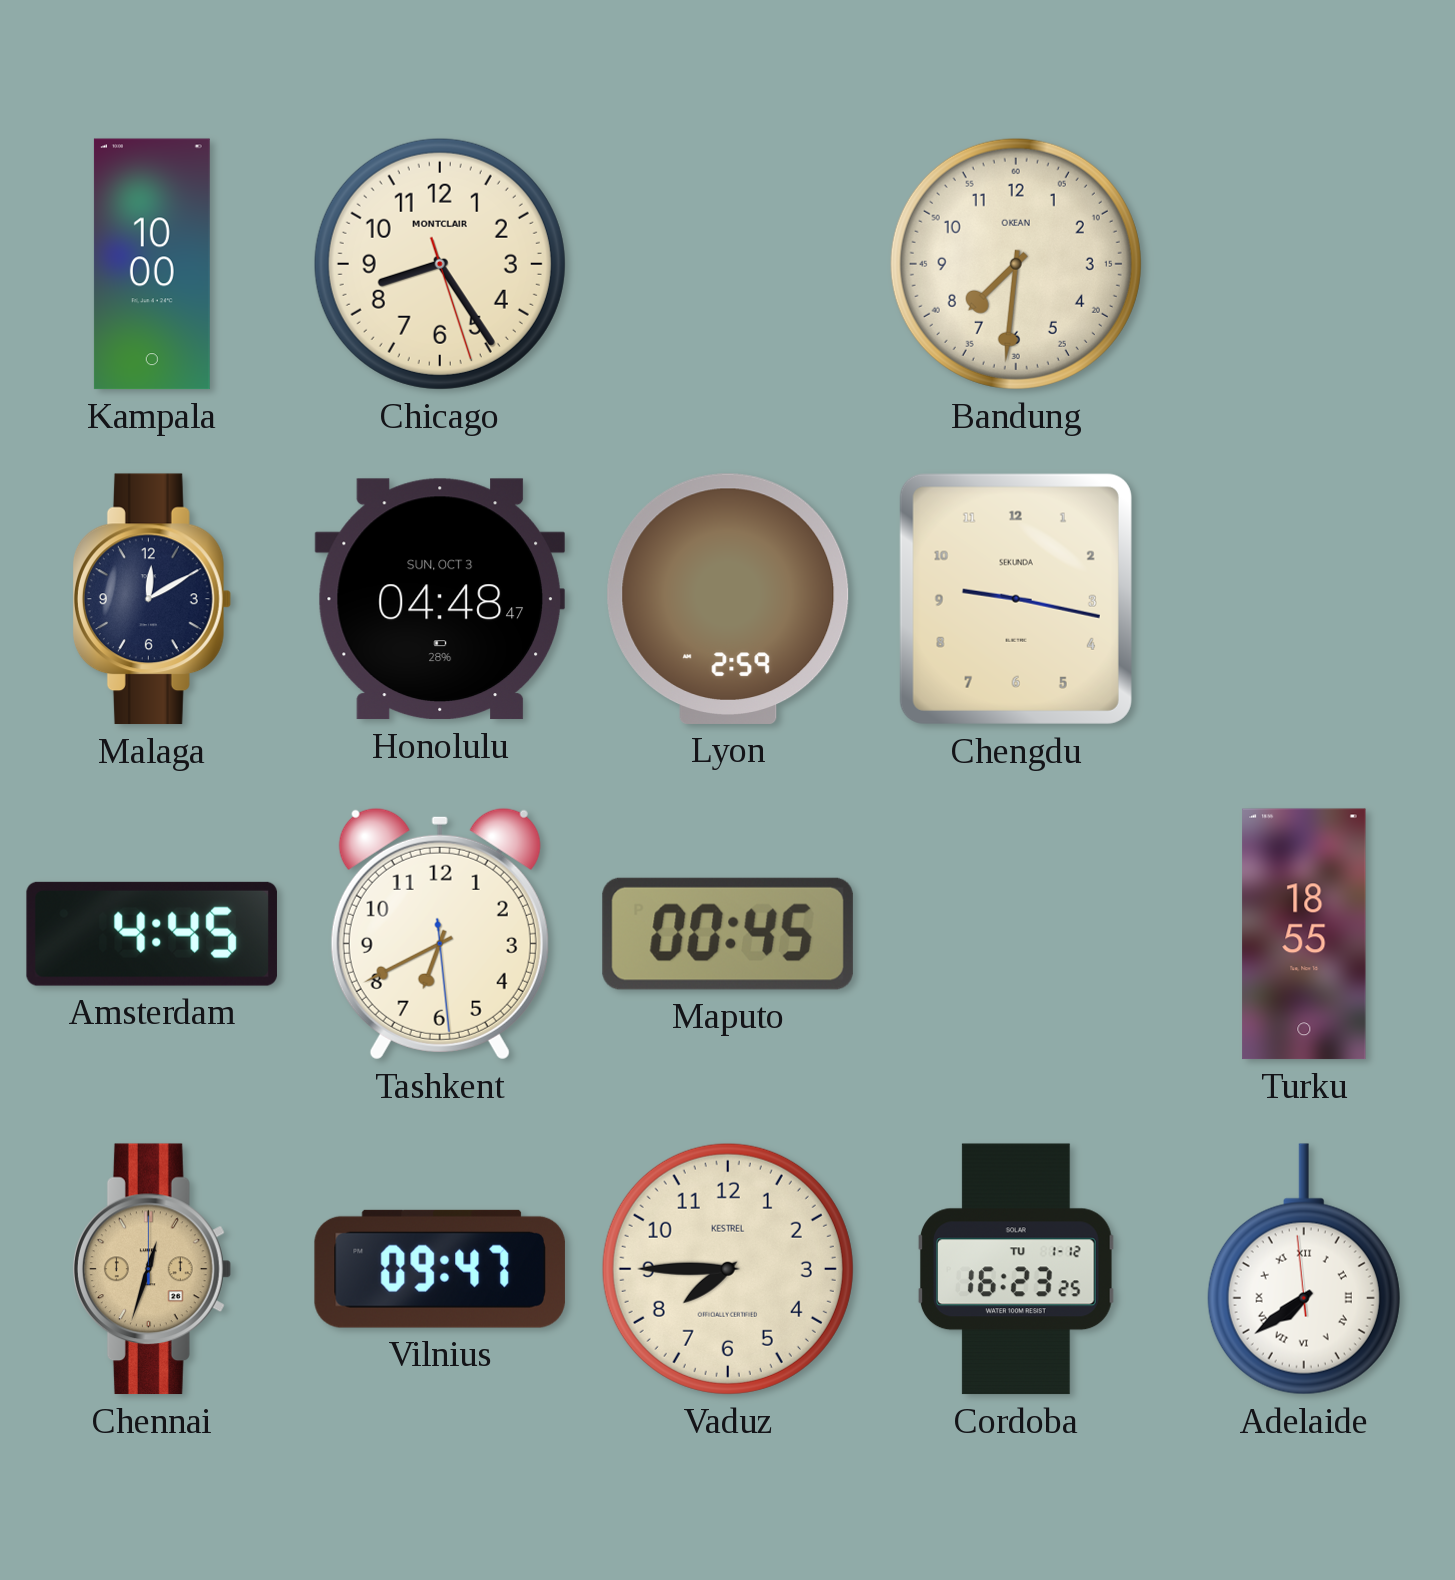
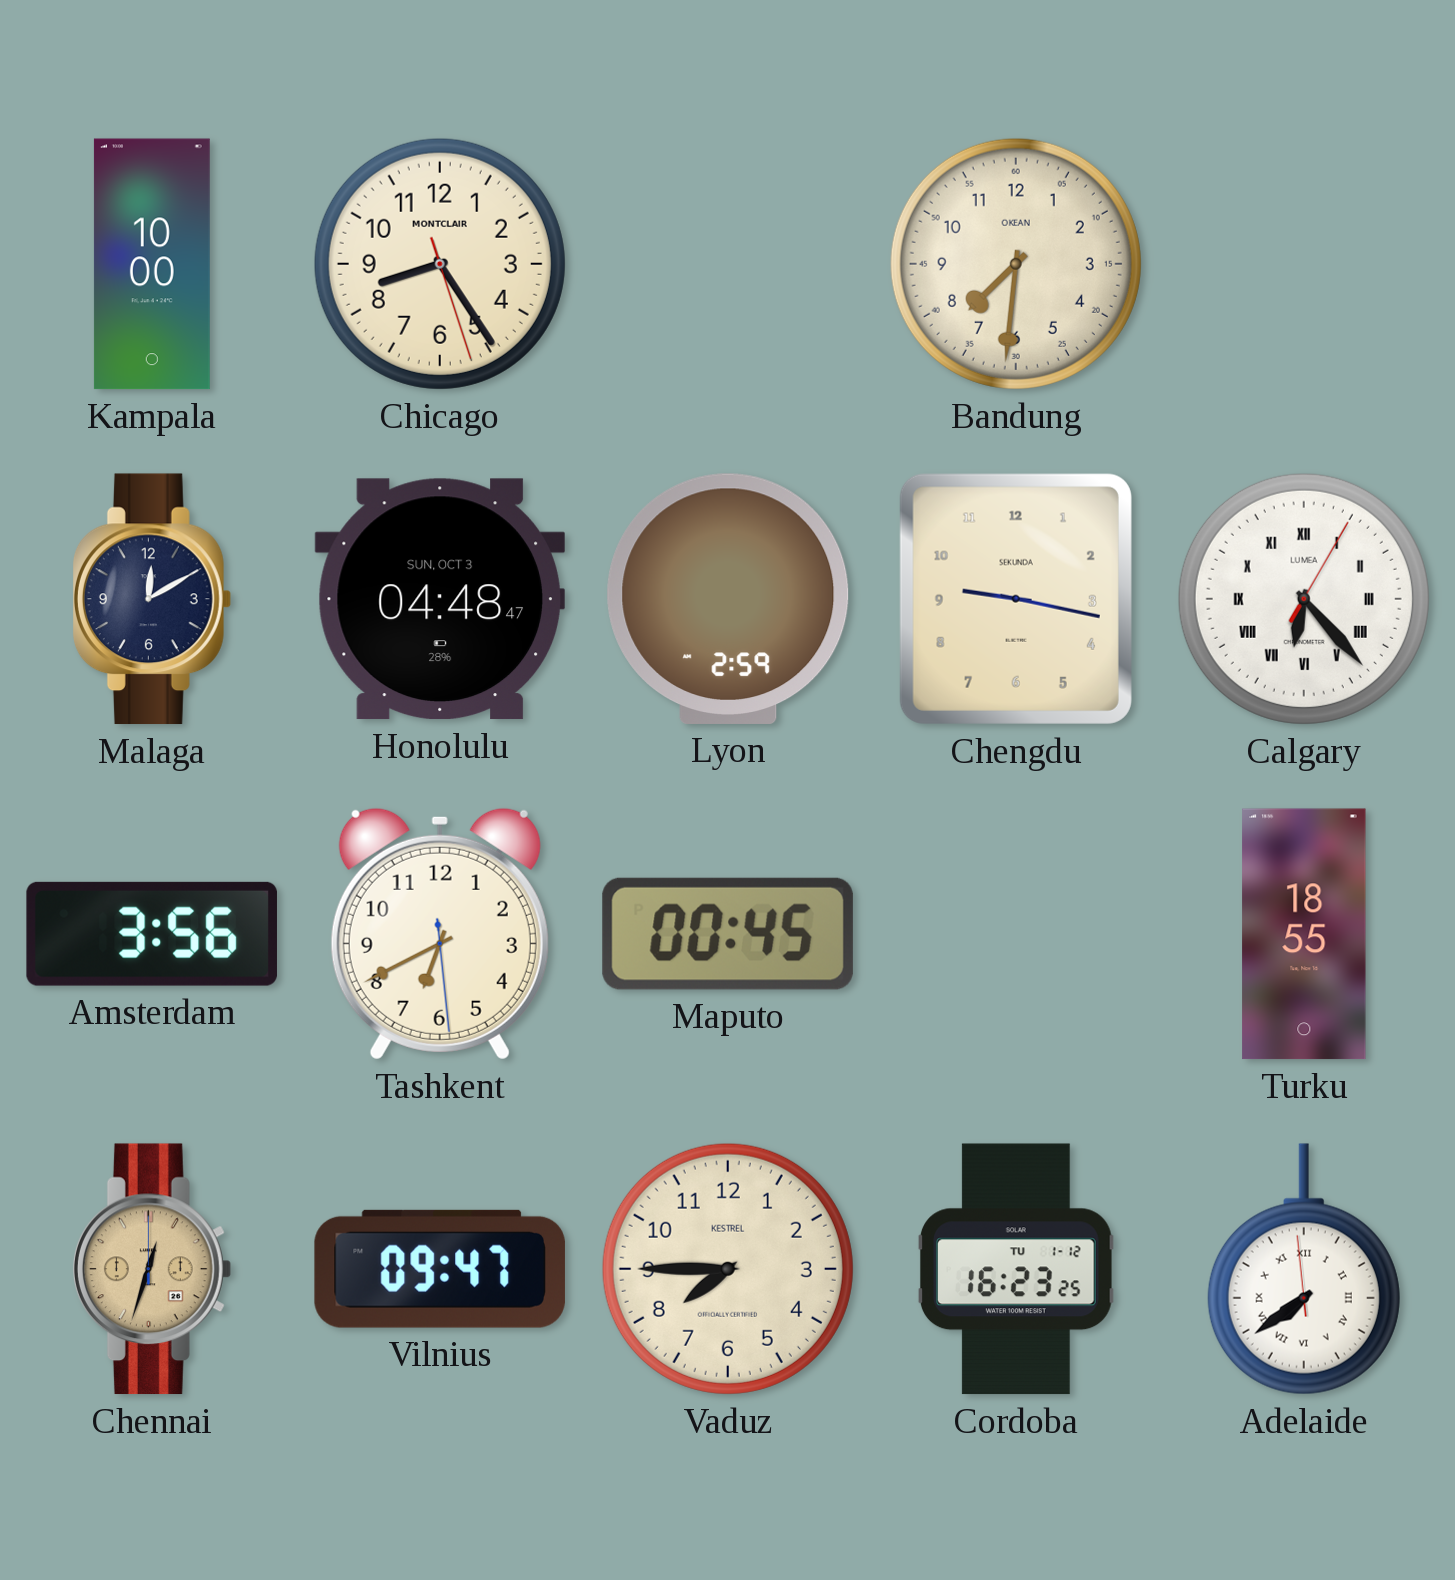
Calgary: none -> 6:23 (1304, 599)
Amsterdam: 4:45 -> 3:56 (152, 934)
